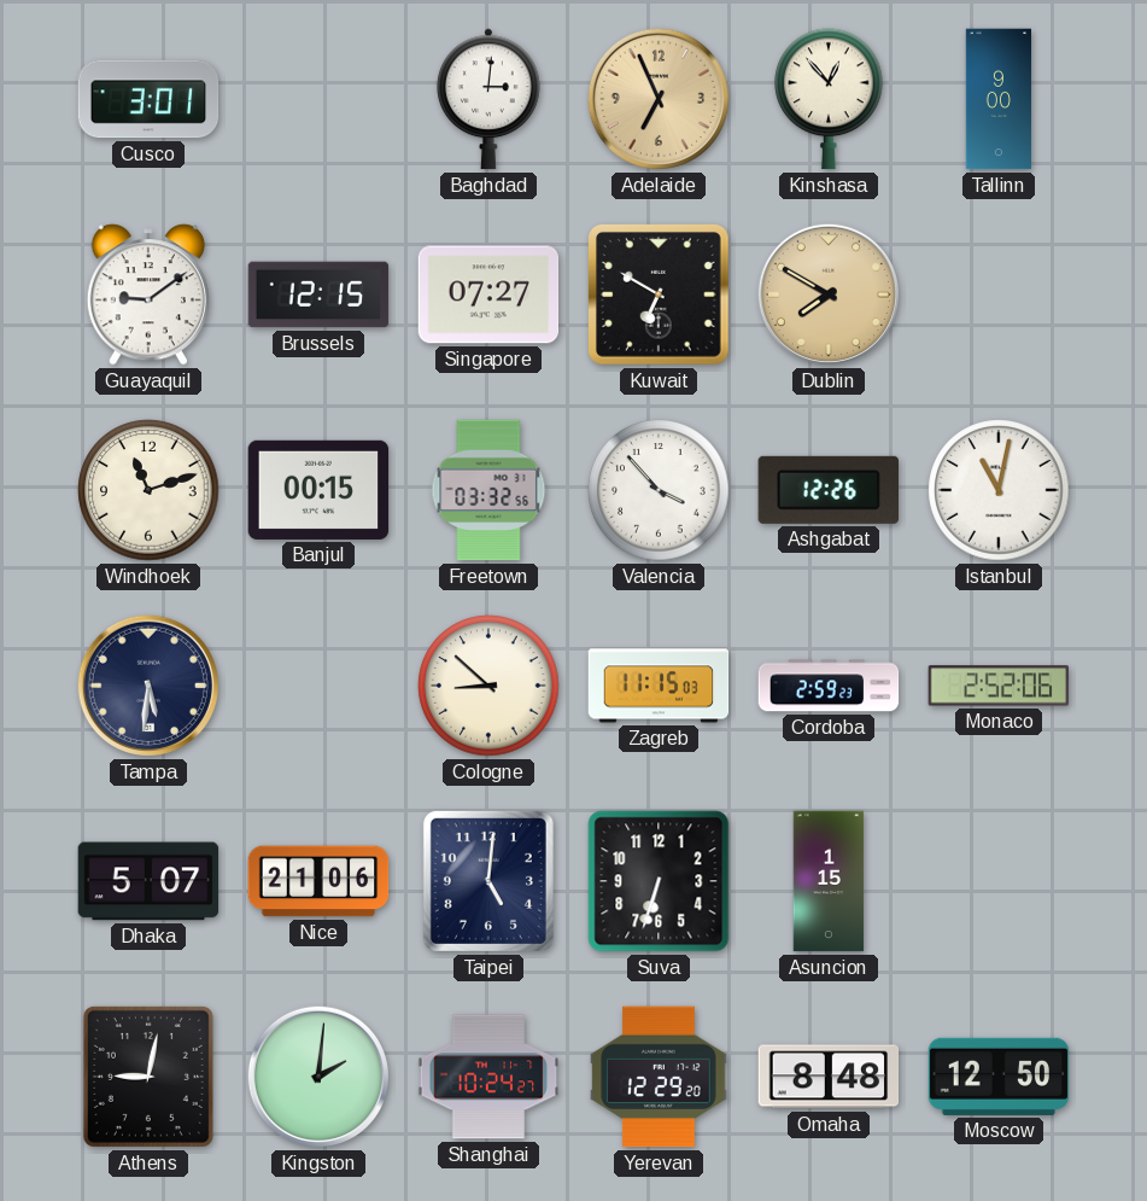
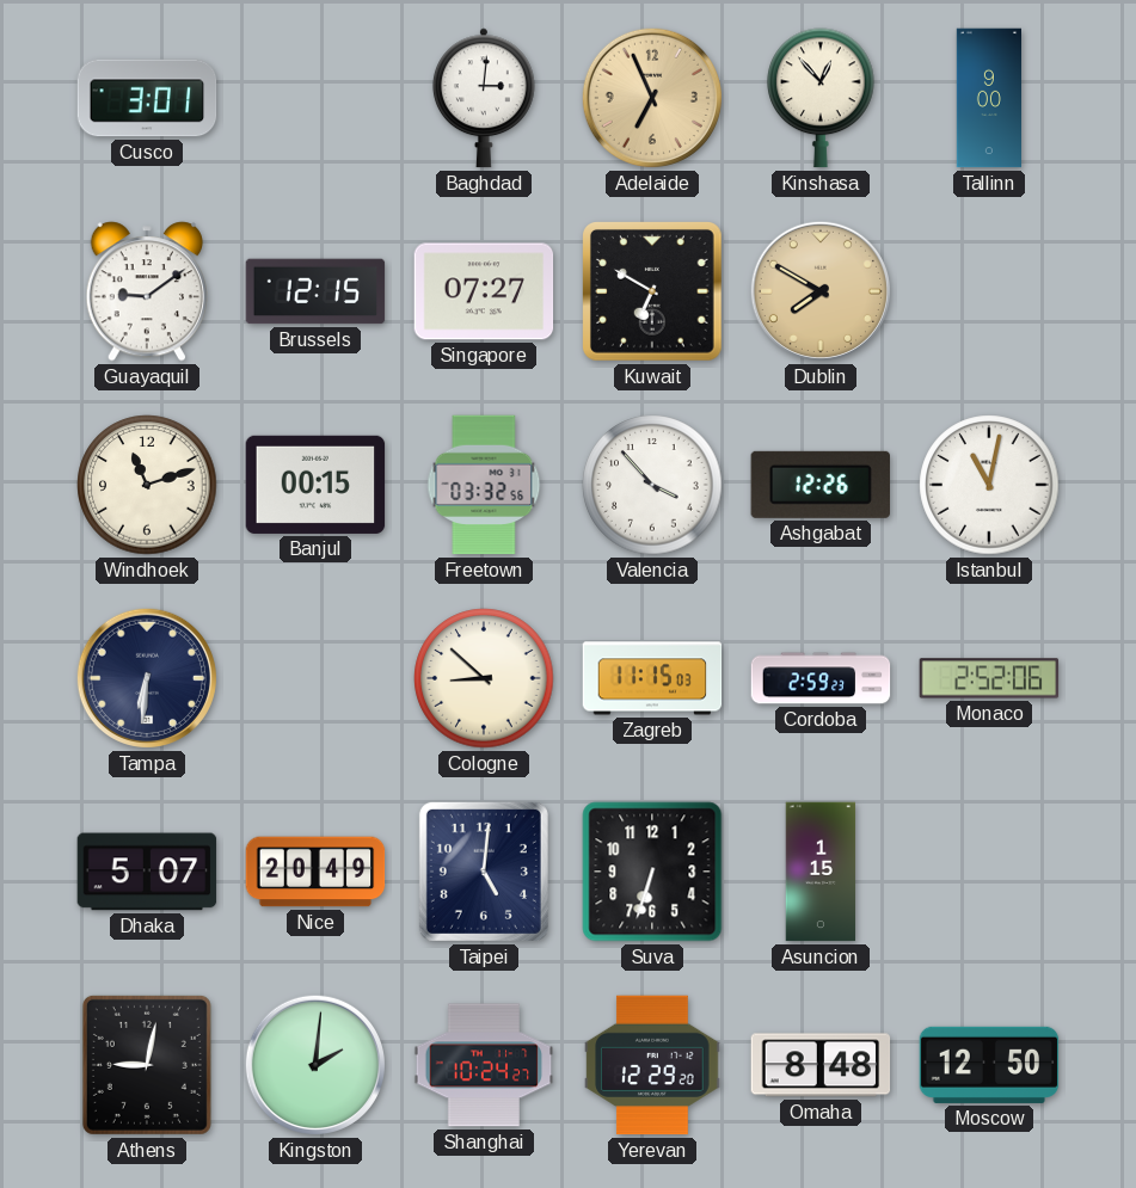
Tampa: 5:31 -> 6:31 (147, 678)
Nice: 21:06 -> 20:49 (315, 872)
